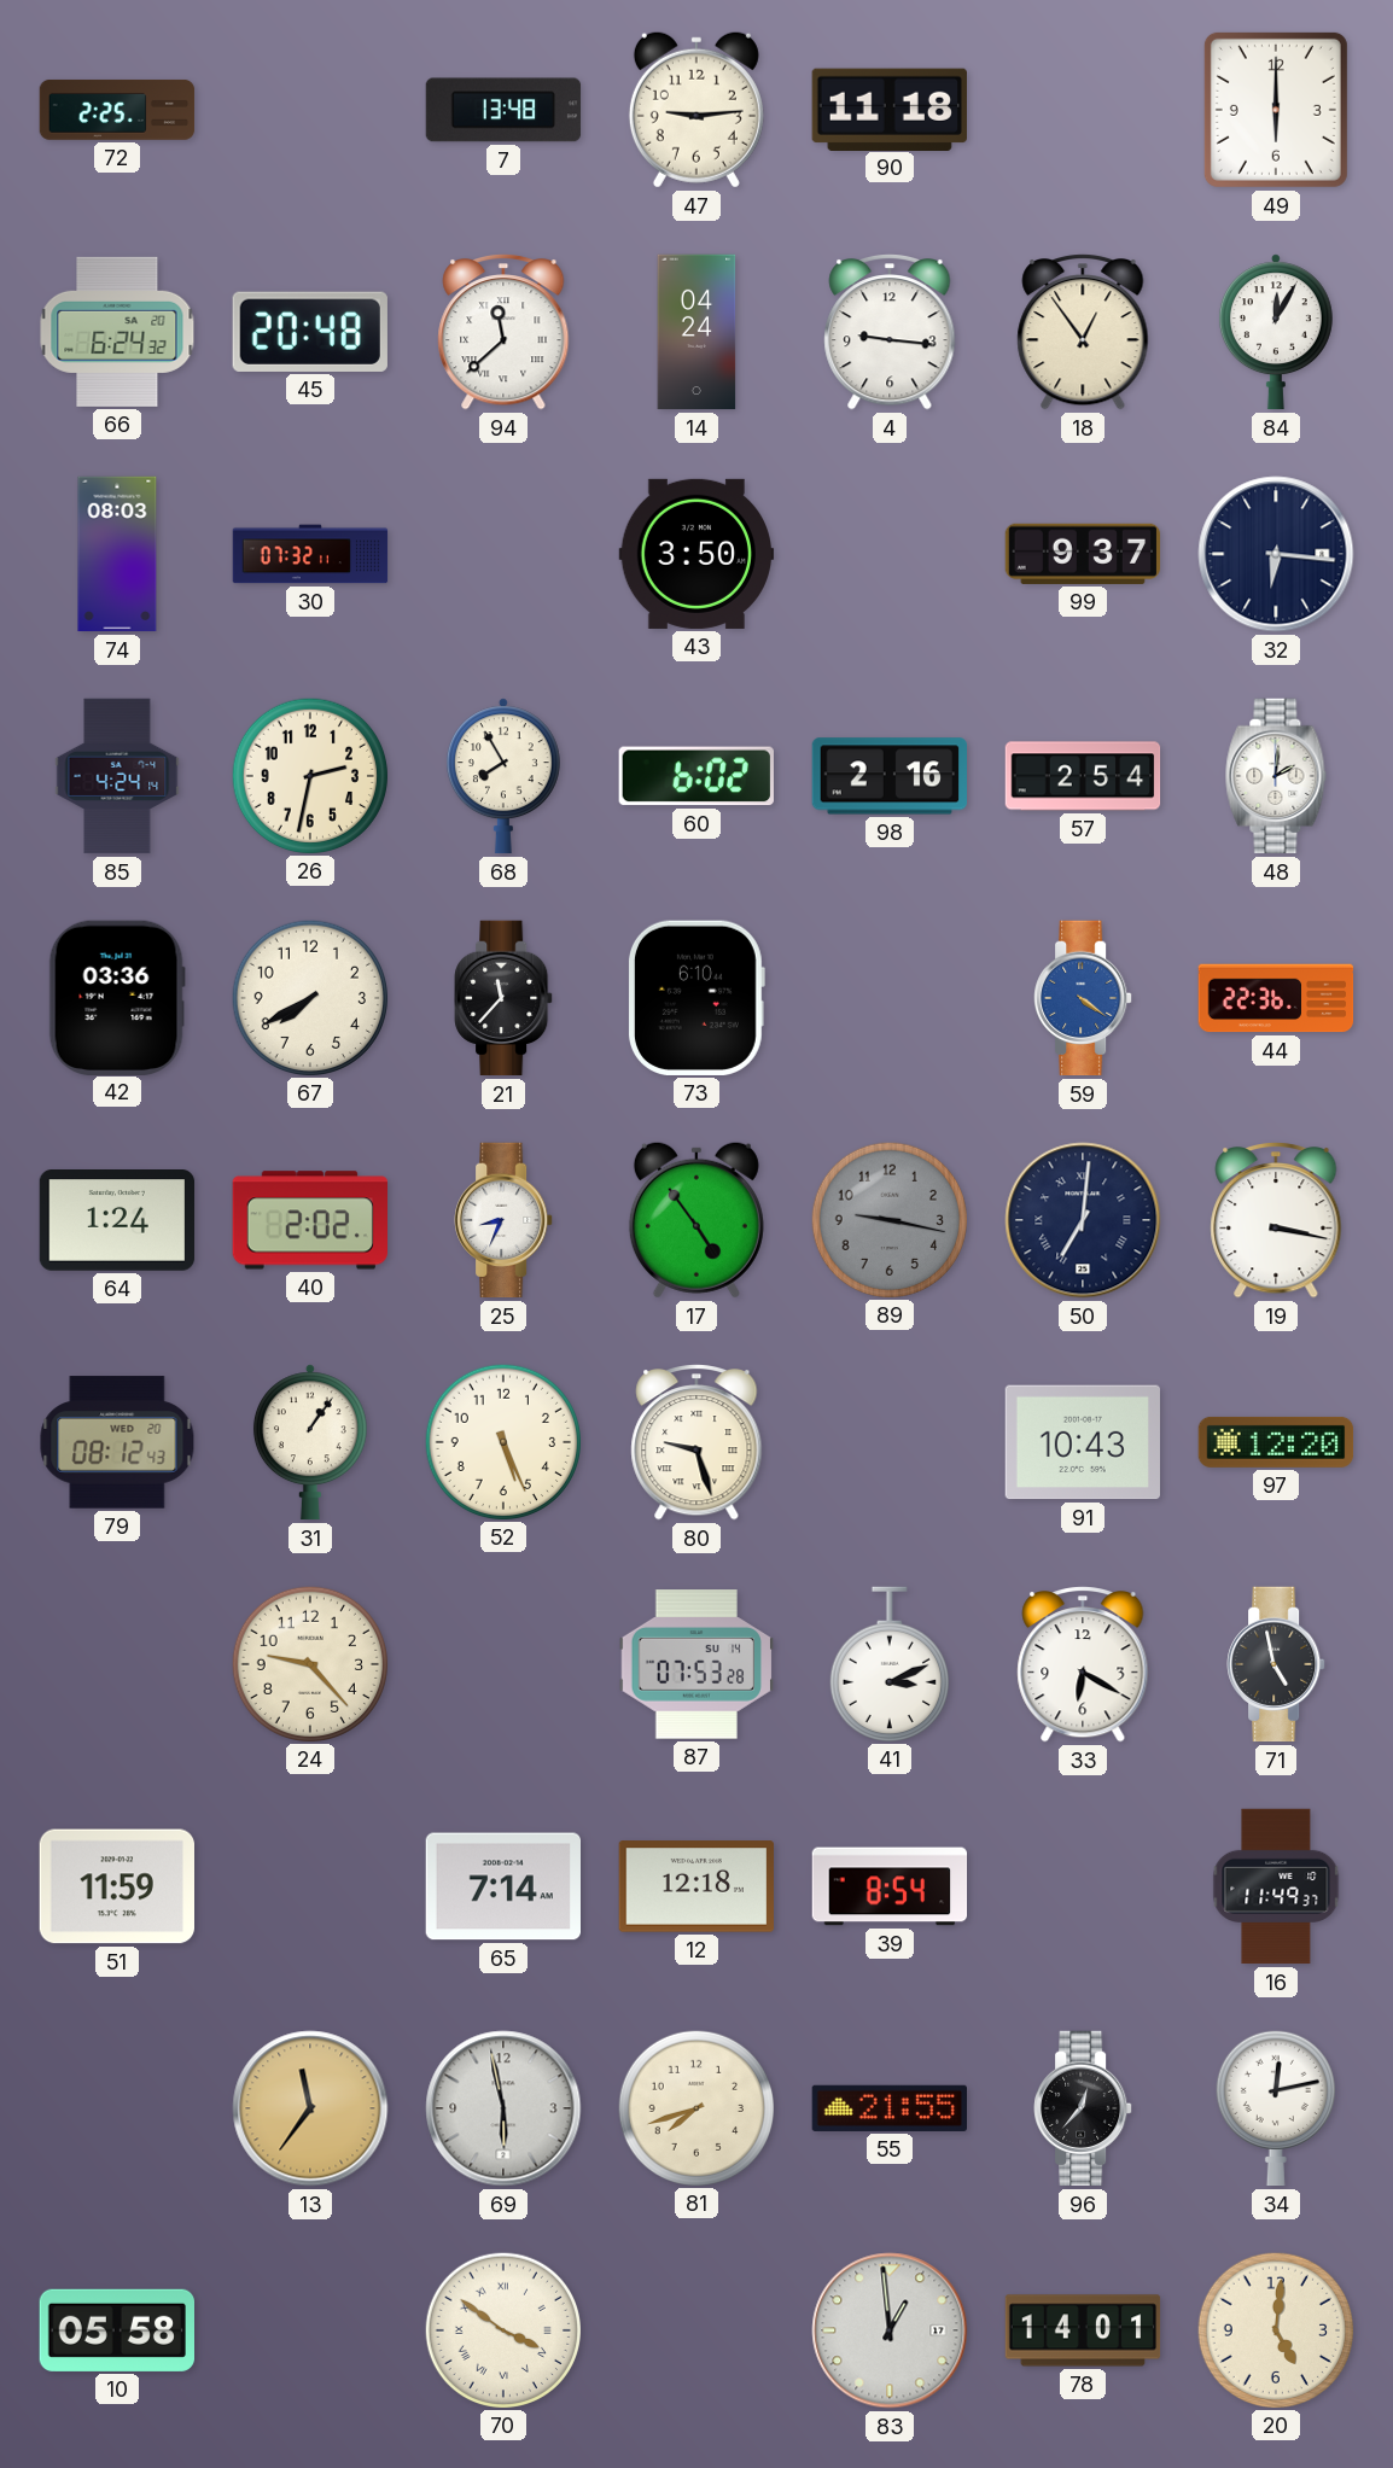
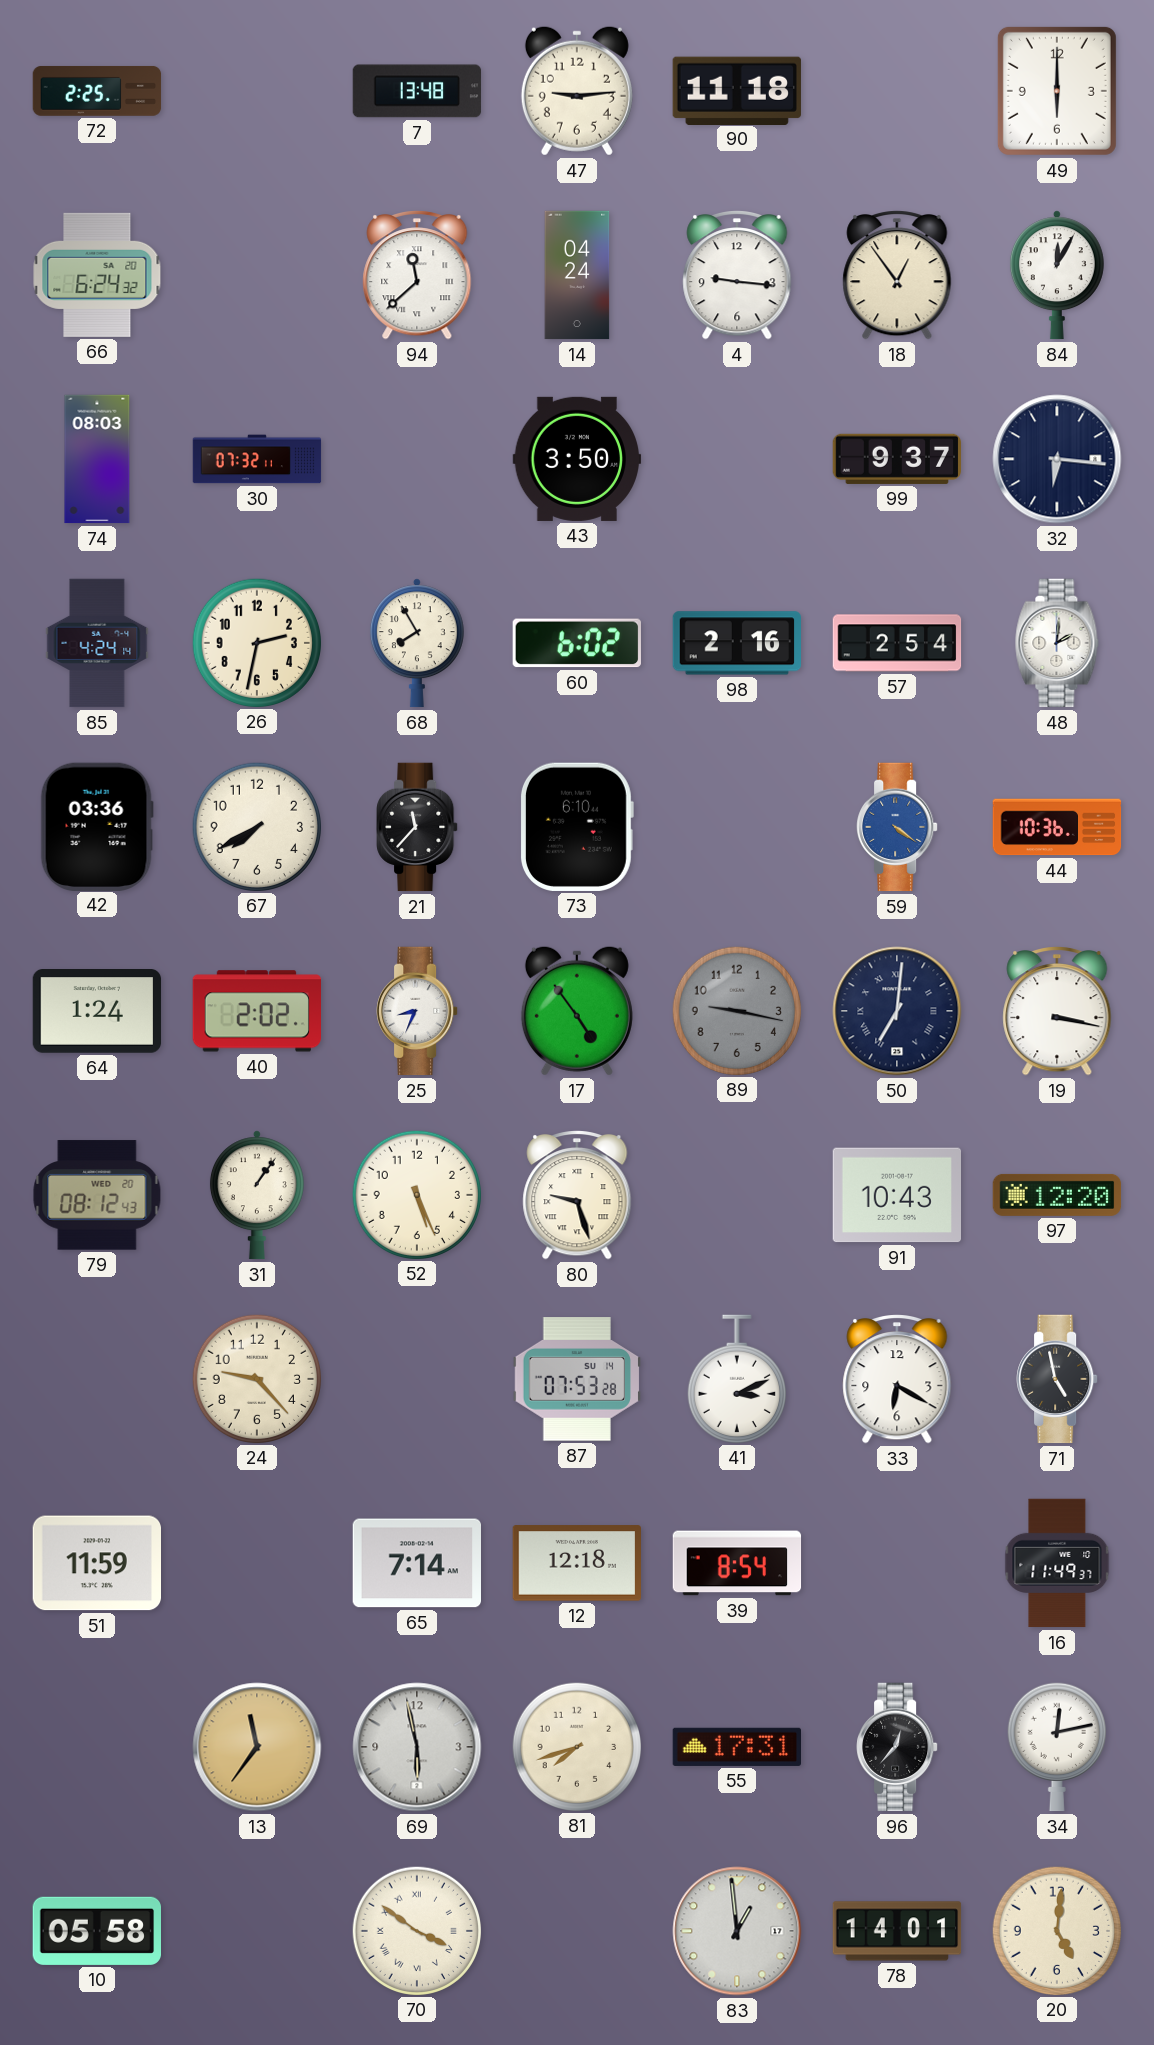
45: 20:48 -> none (310, 332)
44: 22:36 -> 10:36 (1057, 827)
55: 21:55 -> 17:31 (736, 1747)
